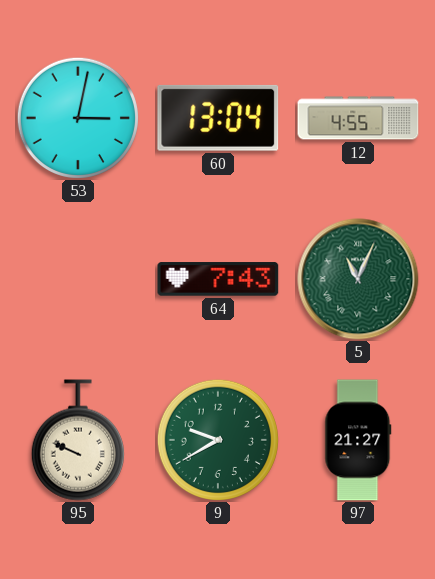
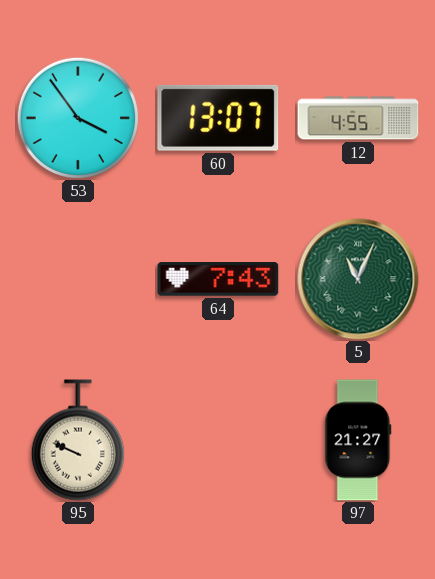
53: 3:02 -> 3:54 (78, 118)
60: 13:04 -> 13:07 (218, 118)
9: 9:40 -> none (218, 440)
